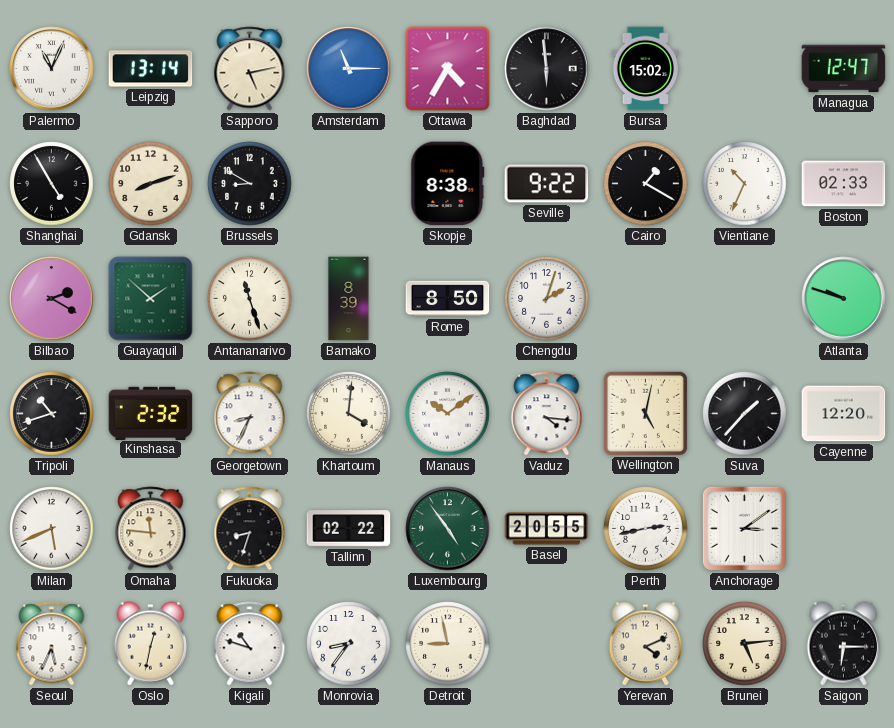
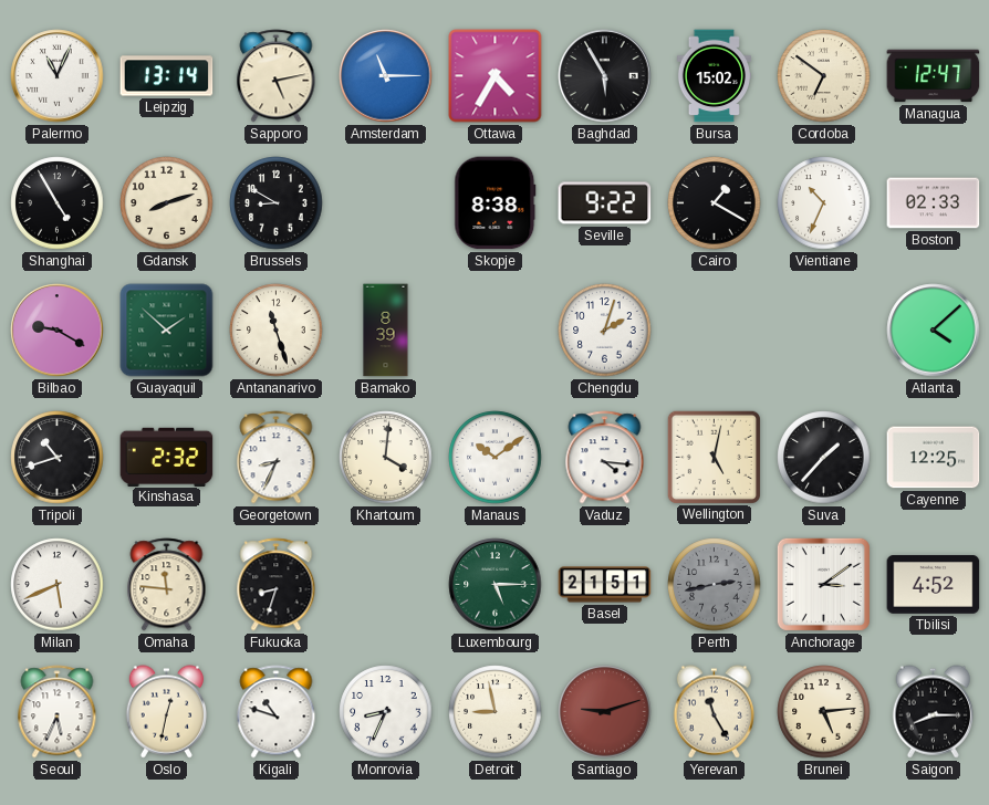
Baghdad: 5:59 -> 5:55 (605, 76)
Cordoba: none -> 6:51 (824, 76)
Bilbao: 2:20 -> 9:20 (58, 331)
Rome: 8:50 -> none (448, 299)
Atlanta: 9:48 -> 4:08 (934, 331)
Cayenne: 12:20 -> 12:25 (934, 458)
Tallinn: 02:22 -> none (349, 529)
Luxembourg: 4:54 -> 5:15 (496, 585)
Basel: 20:55 -> 21:51 (605, 585)
Perth dial: white -> grey (715, 585)
Tbilisi: none -> 4:52 (934, 585)
Monrovia: 8:36 -> 8:34 (386, 712)
Santiago: none -> 9:12 (605, 712)
Yerevan: 4:11 -> 11:25 (714, 712)
Saigon: 6:15 -> 8:15 (933, 712)
